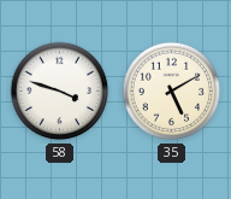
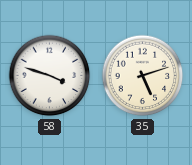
35: 5:10 -> 5:12 (143, 76)
